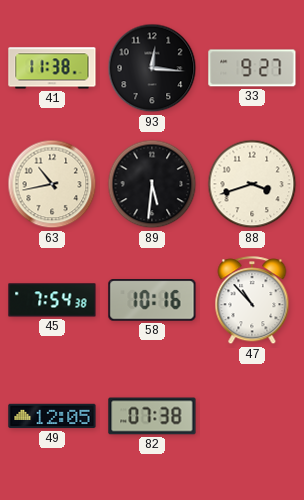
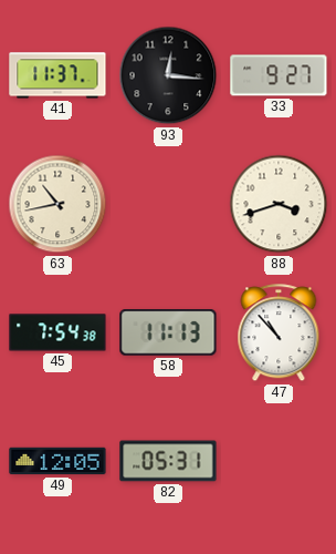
41: 11:38 -> 11:37 (57, 75)
89: 5:31 -> none (152, 184)
58: 10:16 -> 11:13 (168, 332)
82: 07:38 -> 05:31 (168, 461)
